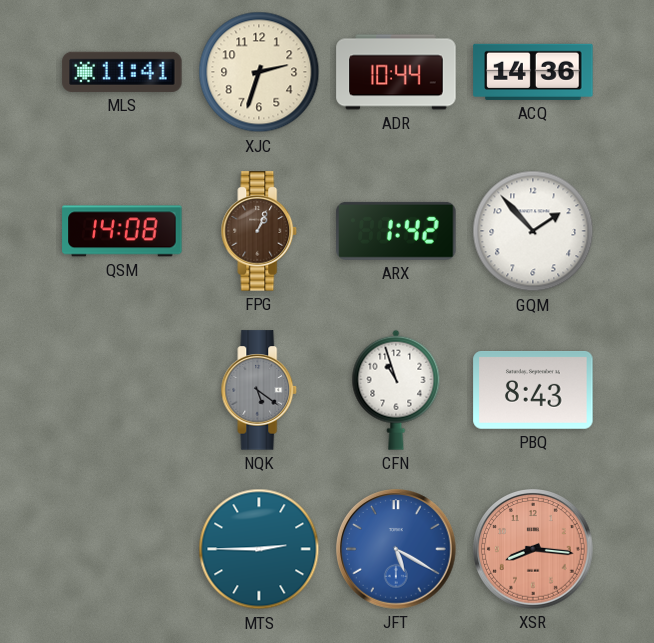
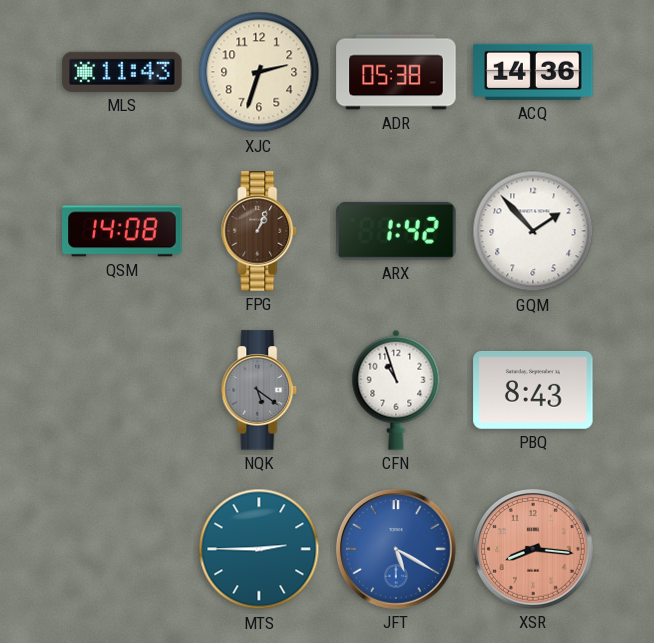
MLS: 11:41 -> 11:43 (122, 72)
ADR: 10:44 -> 05:38 (396, 72)
